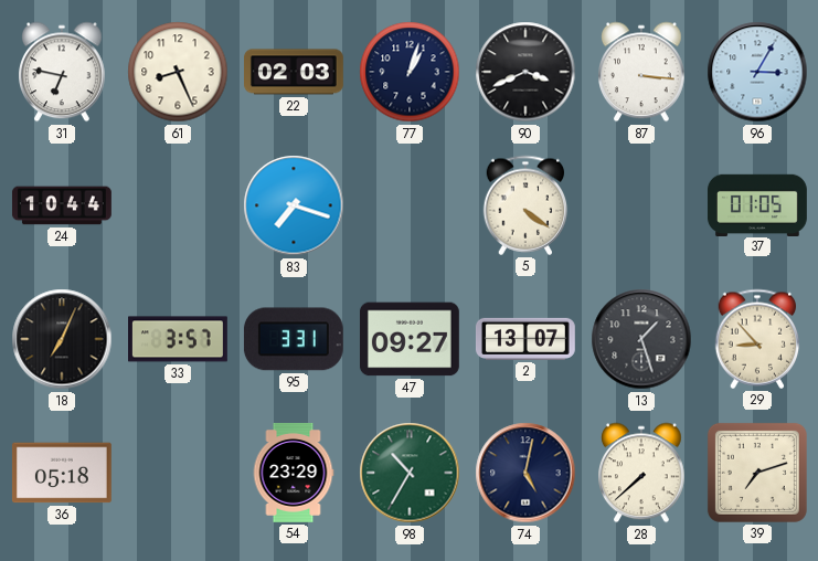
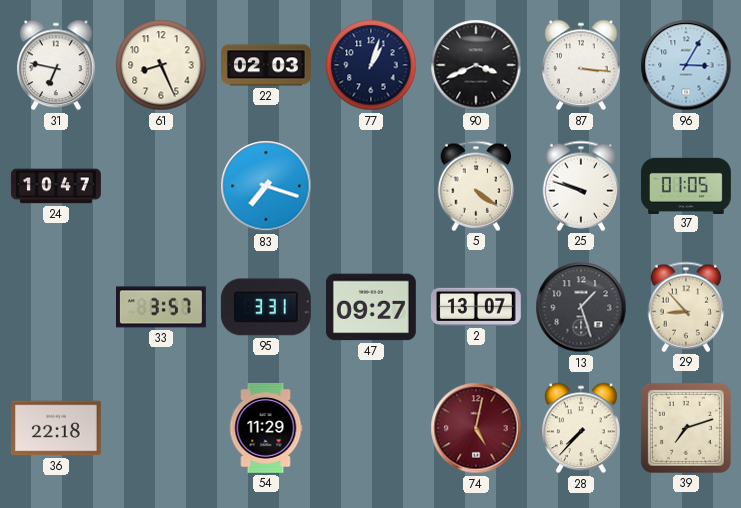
24: 10:44 -> 10:47 (56, 186)
25: none -> 9:48 (581, 186)
18: 7:04 -> none (62, 339)
36: 05:18 -> 22:18 (56, 428)
54: 23:29 -> 11:29 (266, 428)
98: 10:35 -> none (410, 473)
74 dial: navy -> burgundy (476, 428)
28: 7:38 -> 7:37 (582, 428)
